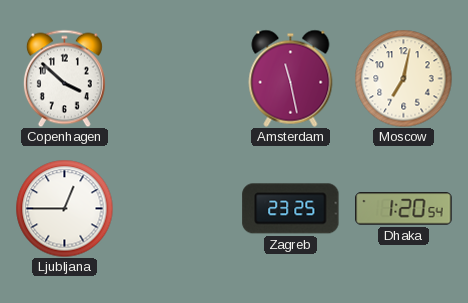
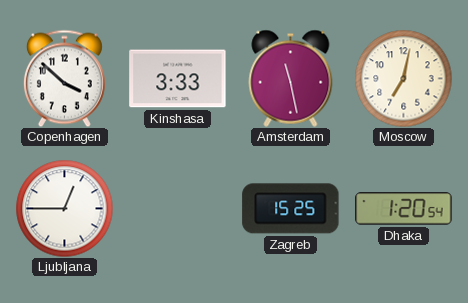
Kinshasa: none -> 3:33 (178, 79)
Zagreb: 23:25 -> 15:25 (291, 209)
